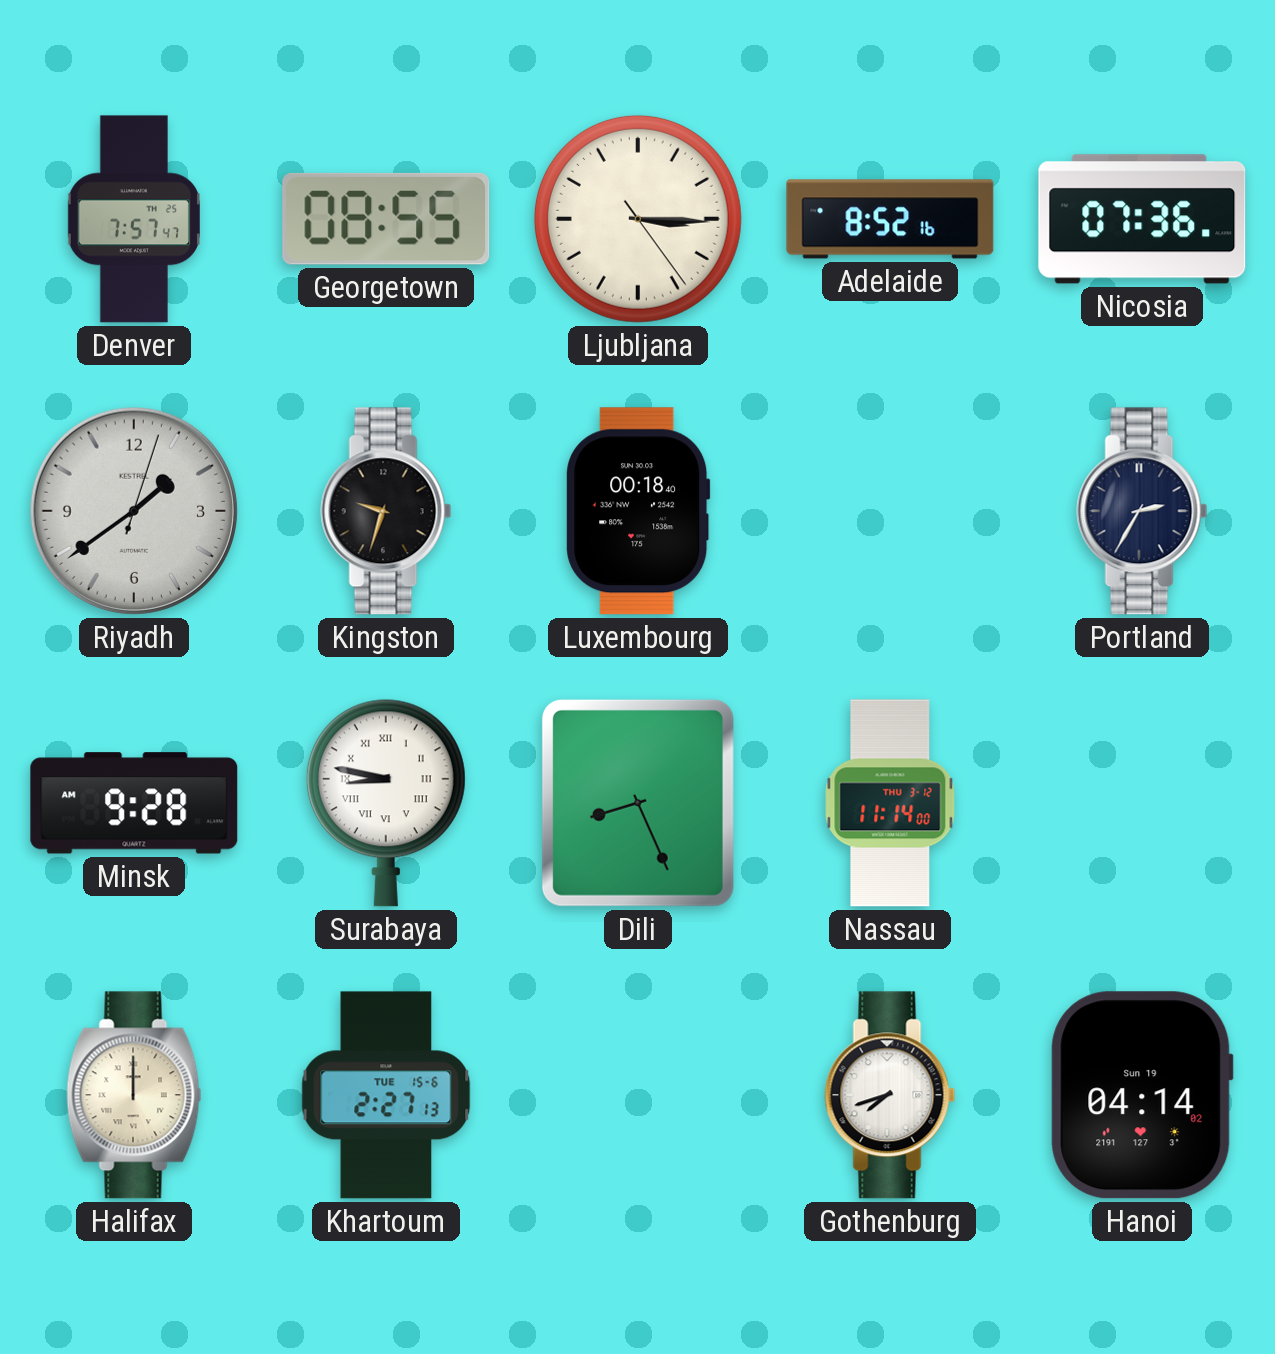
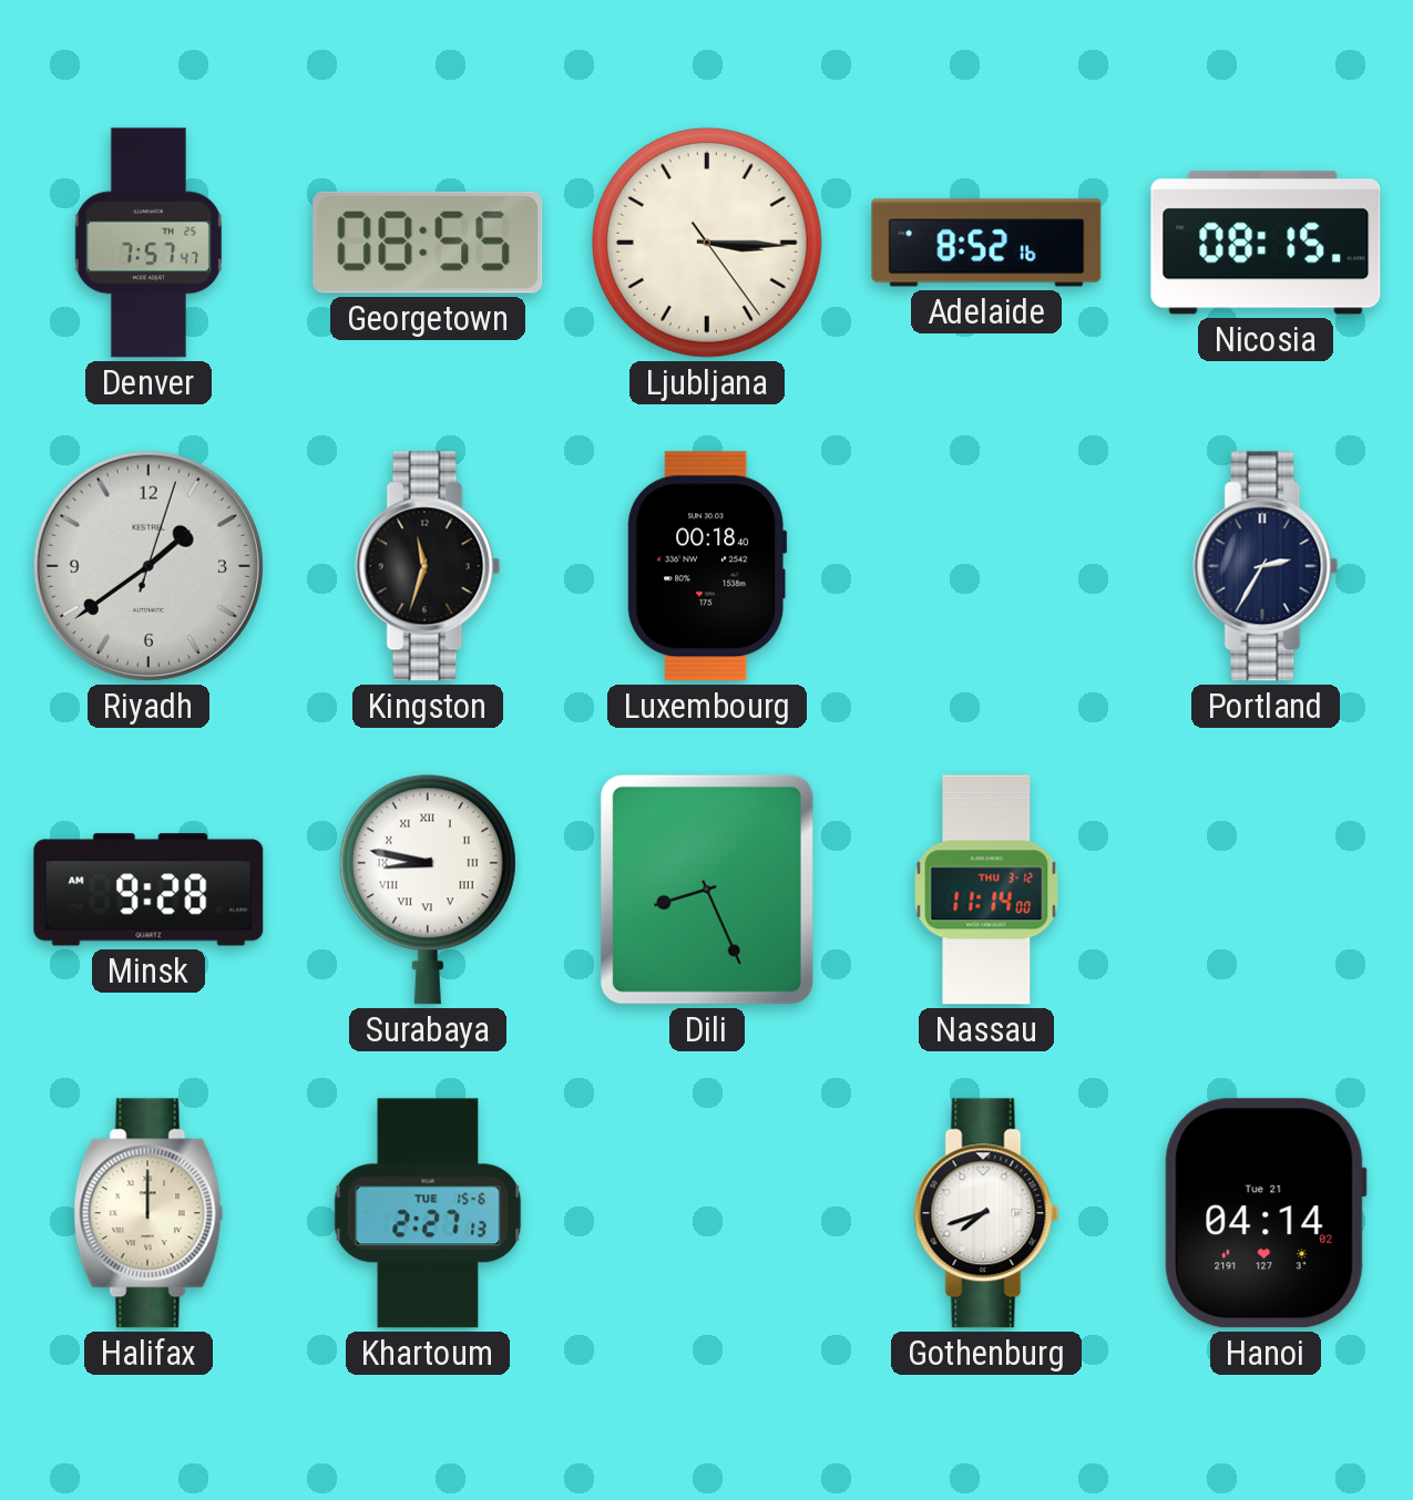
Nicosia: 07:36 -> 08:15 (1266, 243)
Kingston: 9:33 -> 11:33 (428, 566)
Hanoi date: Sun 19 -> Tue 21 (1266, 1213)
